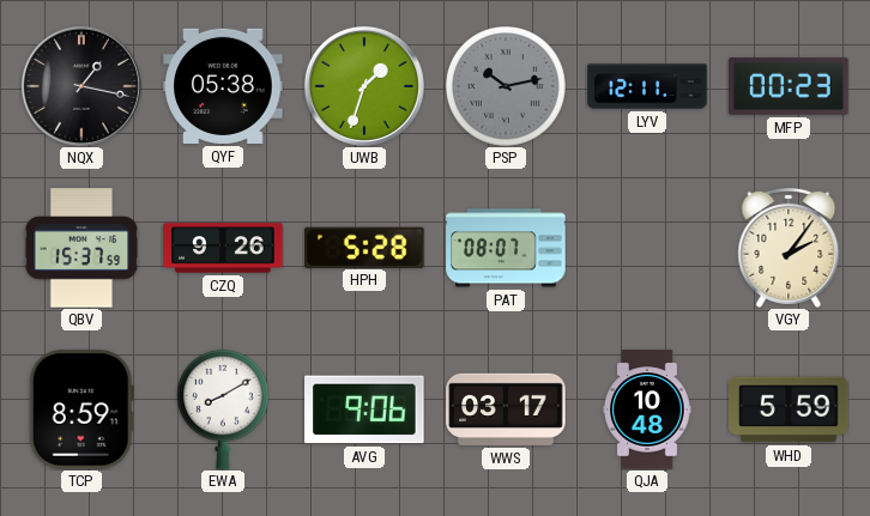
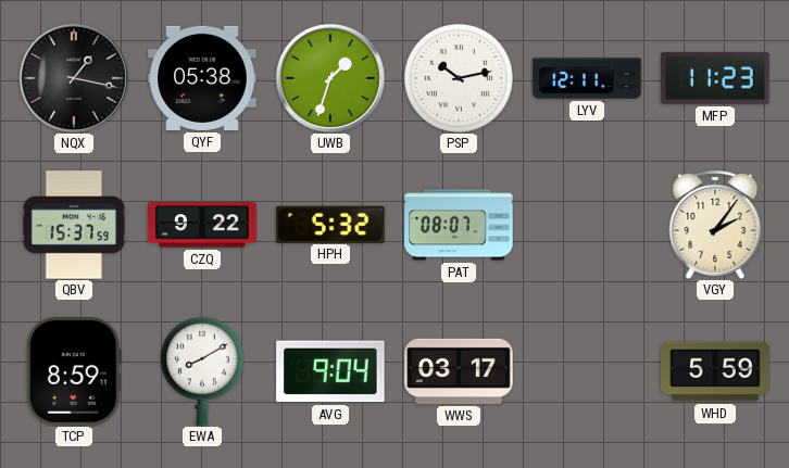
PSP dial: grey -> white (460, 79)
MFP: 00:23 -> 11:23 (715, 78)
CZQ: 9:26 -> 9:22 (202, 225)
HPH: 5:28 -> 5:32 (330, 224)
AVG: 9:06 -> 9:04 (330, 371)
QJA: 10:48 -> none (647, 409)
